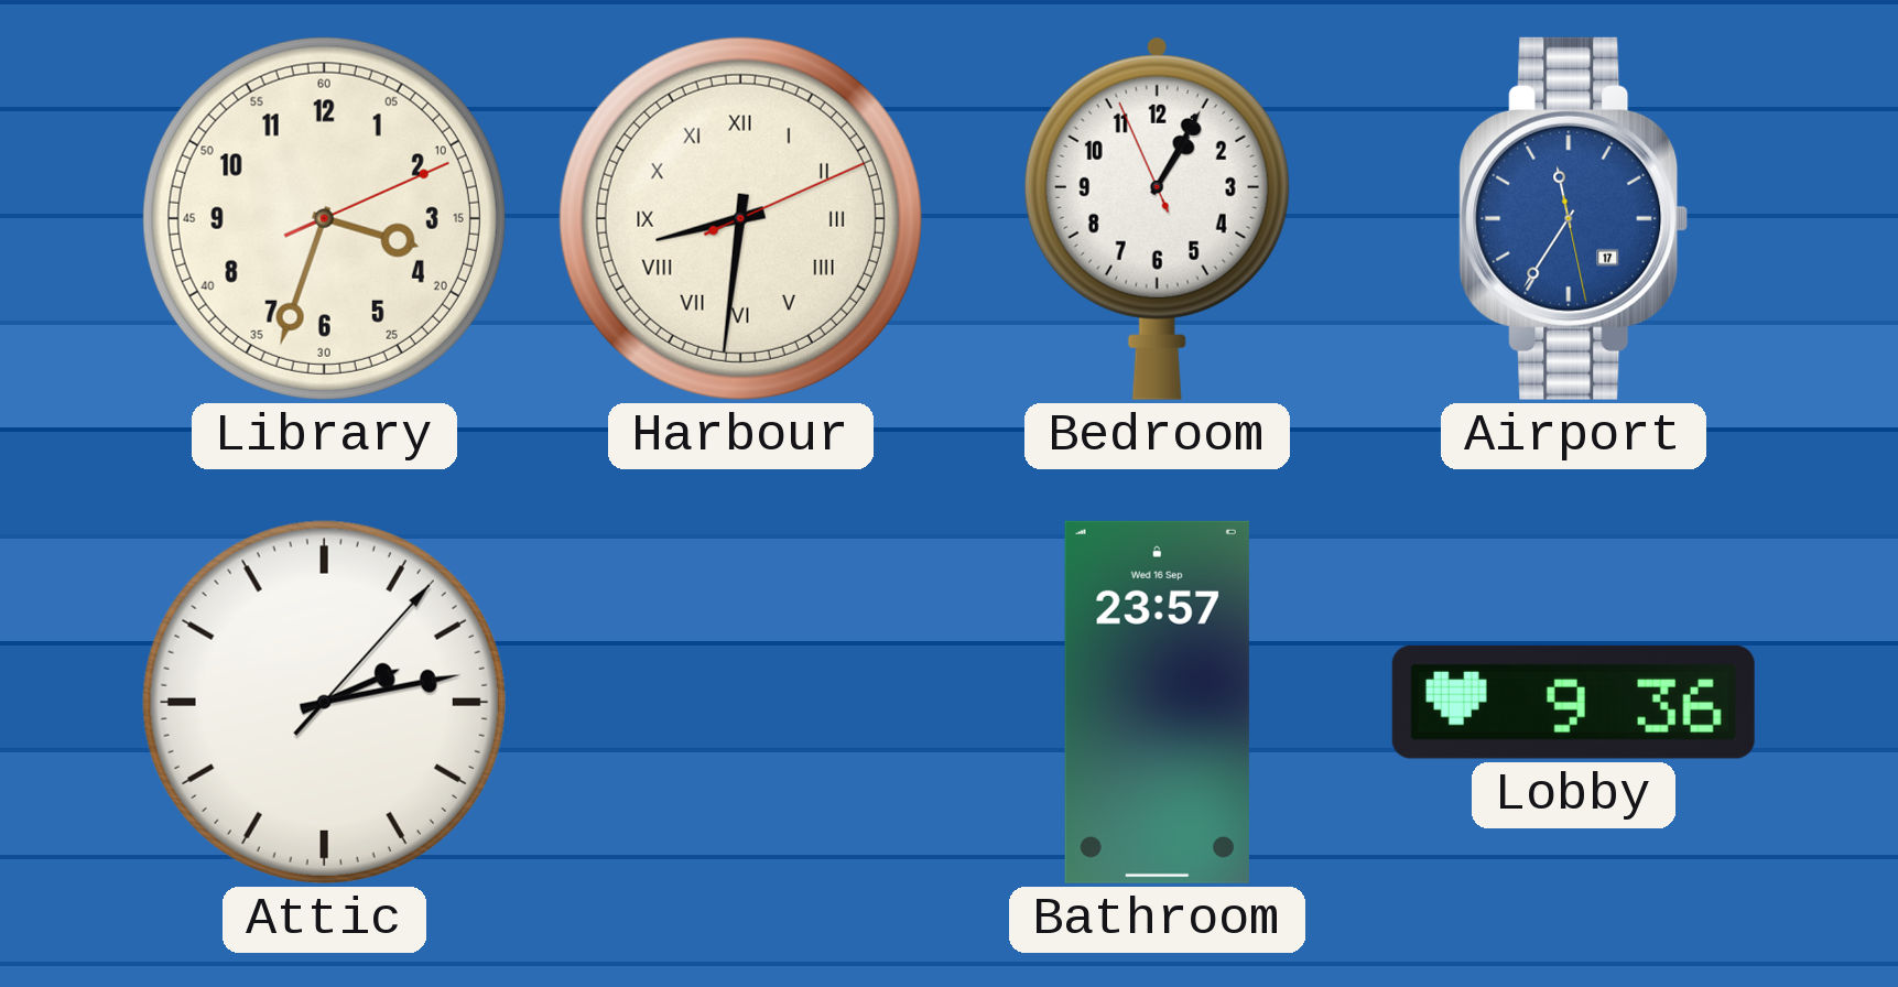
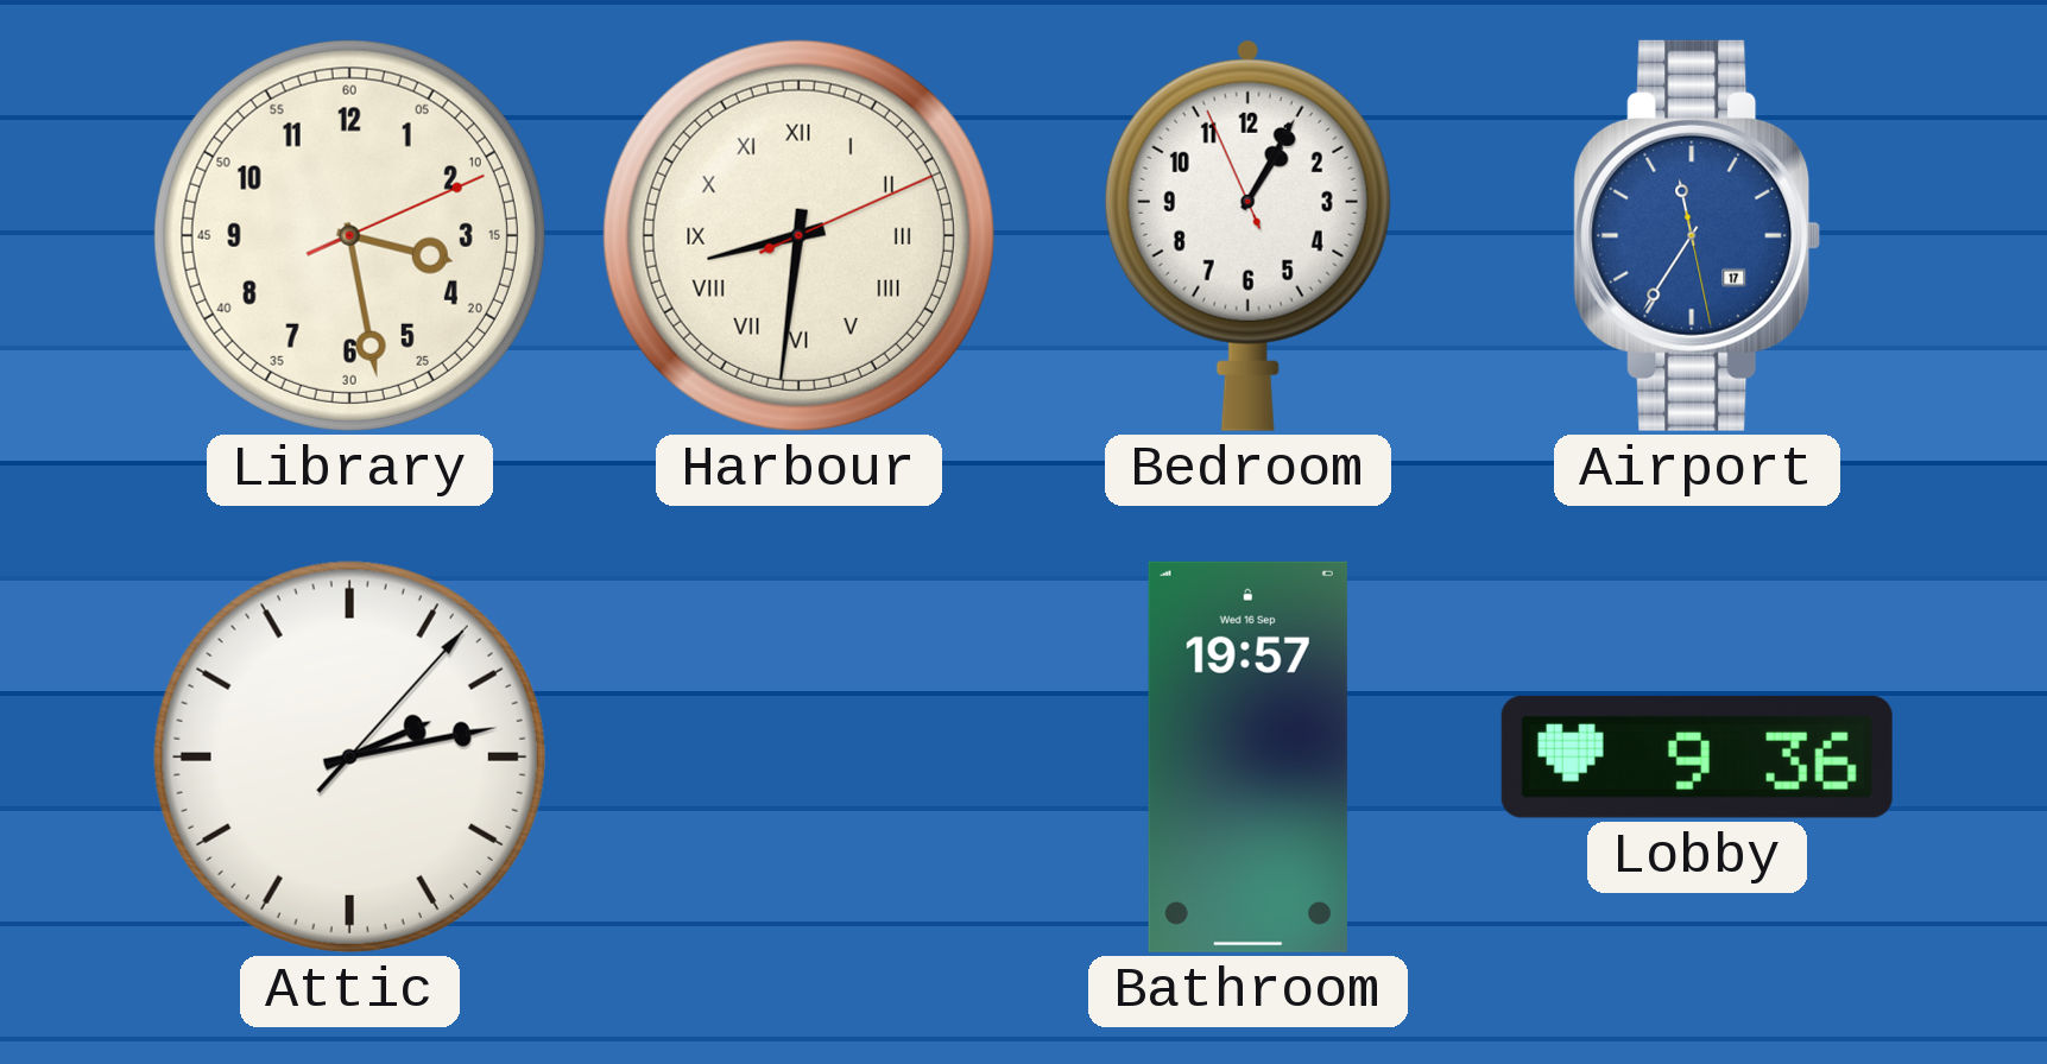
Library: 3:33 -> 3:28 (349, 235)
Bathroom: 23:57 -> 19:57 (1247, 756)
